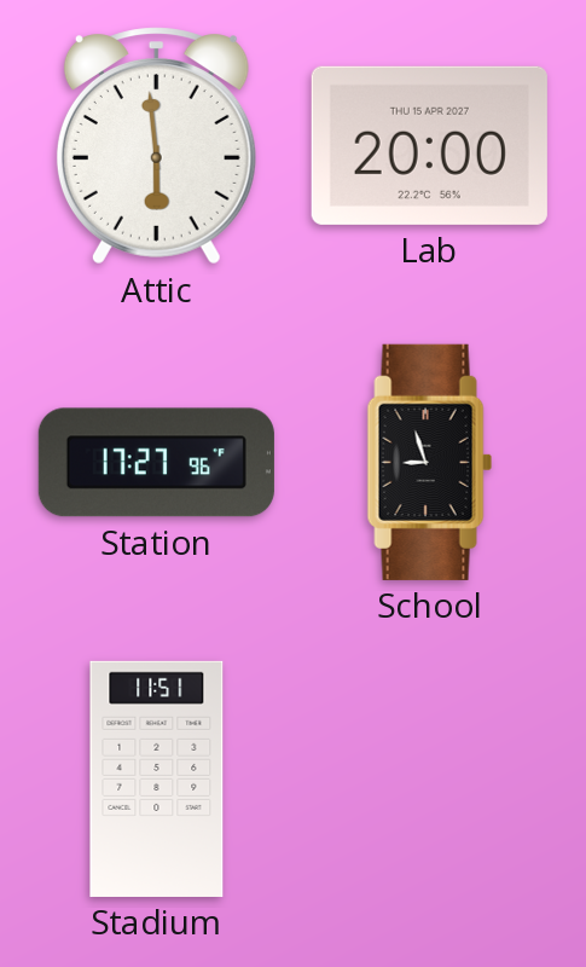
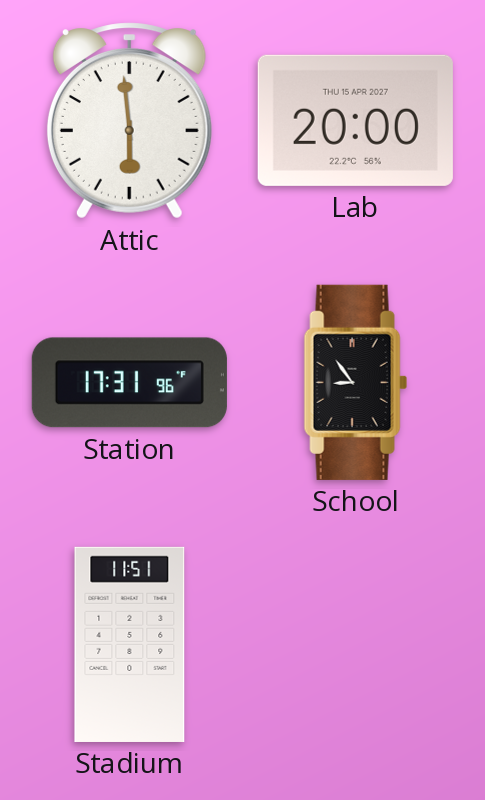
Station: 17:27 -> 17:31 (129, 383)
School: 8:57 -> 8:54 (355, 382)
